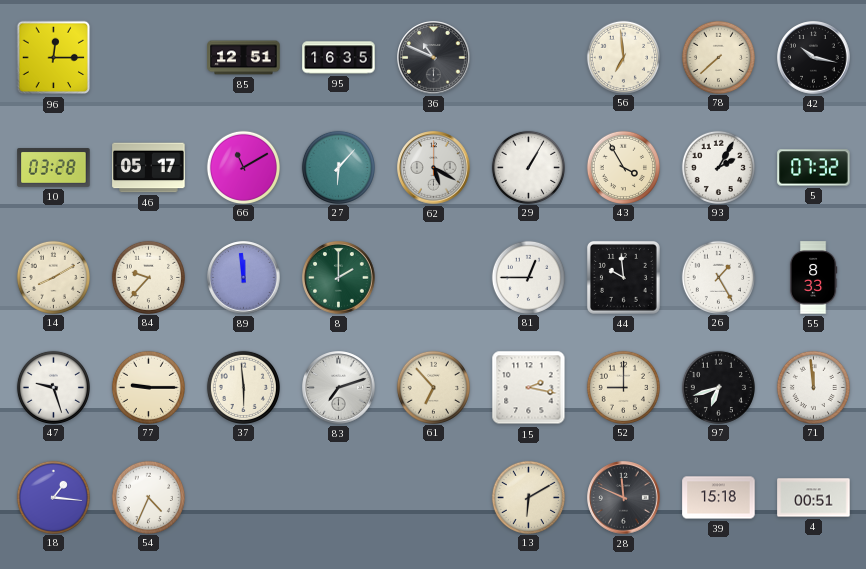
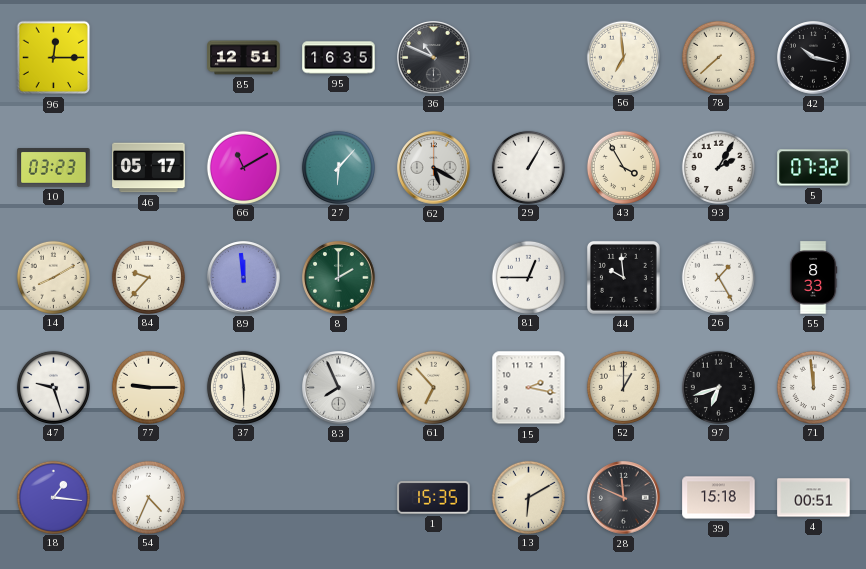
10: 03:28 -> 03:23 (54, 168)
83: 7:12 -> 7:56 (339, 388)
52: 9:00 -> 1:00 (623, 387)
1: none -> 15:35 (434, 498)
